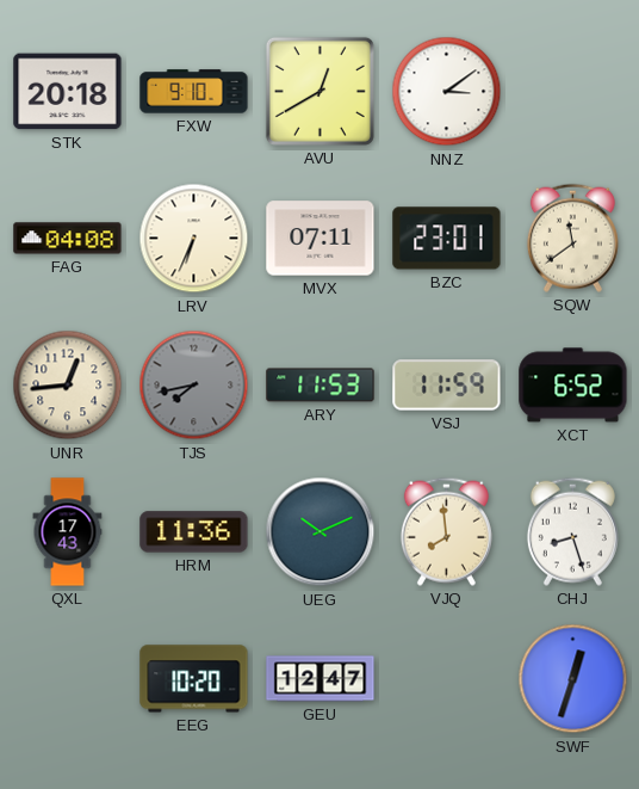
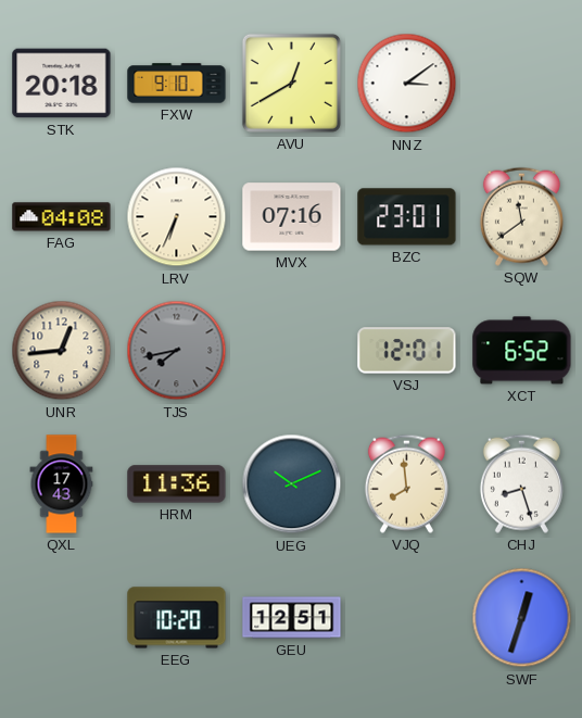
MVX: 07:11 -> 07:16 (292, 217)
ARY: 11:53 -> none (321, 386)
VSJ: 11:59 -> 12:01 (407, 351)
GEU: 12:47 -> 12:51 (292, 618)
